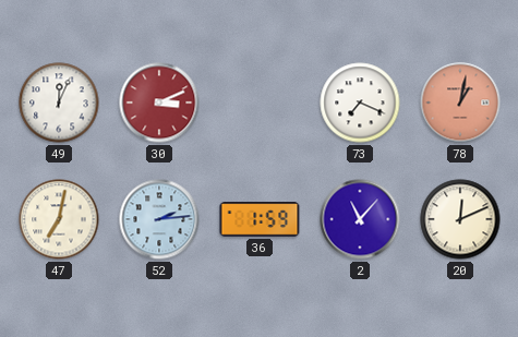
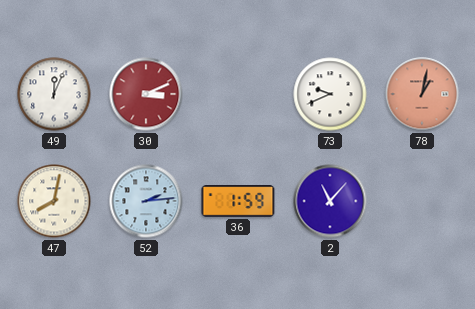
73: 7:19 -> 9:41 (330, 94)
47: 7:02 -> 8:02 (54, 201)
20: 12:11 -> none (460, 219)
